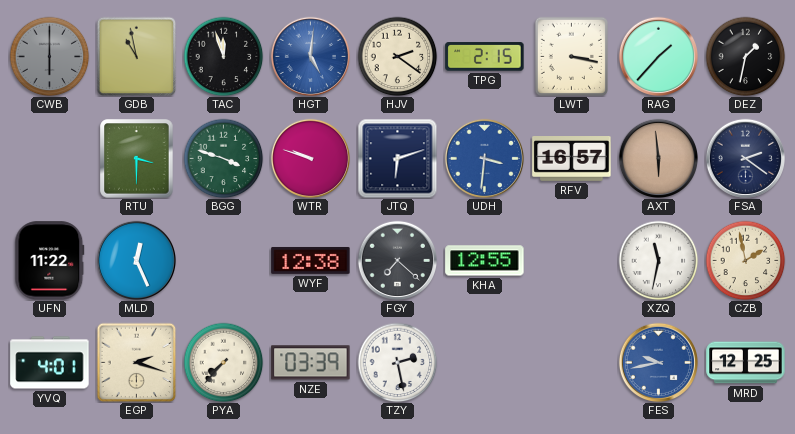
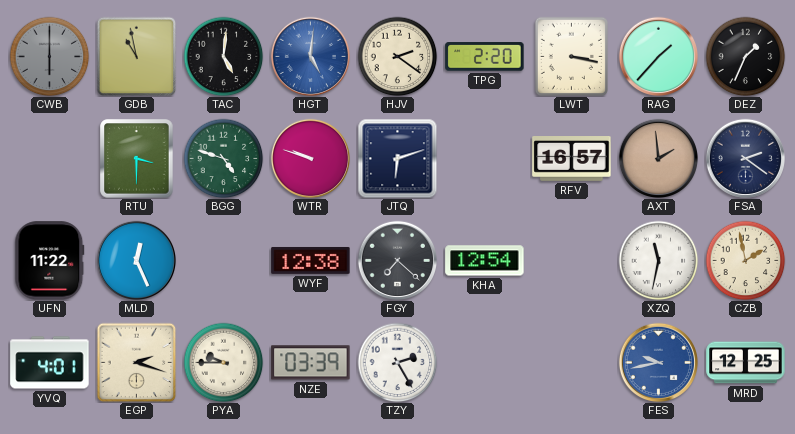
TAC: 11:57 -> 5:01 (223, 56)
TPG: 2:15 -> 2:20 (485, 57)
DEZ: 1:32 -> 1:34 (745, 56)
BGG: 3:48 -> 4:48 (223, 158)
UDH: 3:31 -> none (484, 158)
AXT: 5:59 -> 1:59 (658, 158)
KHA: 12:55 -> 12:54 (485, 261)
PYA: 7:37 -> 9:45 (223, 362)
TZY: 2:28 -> 2:25 (397, 362)
